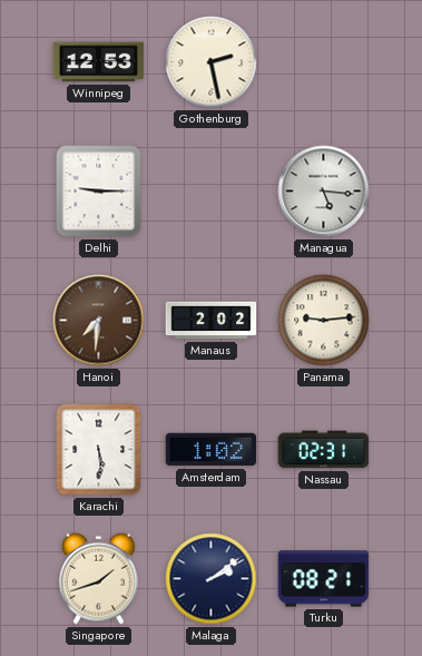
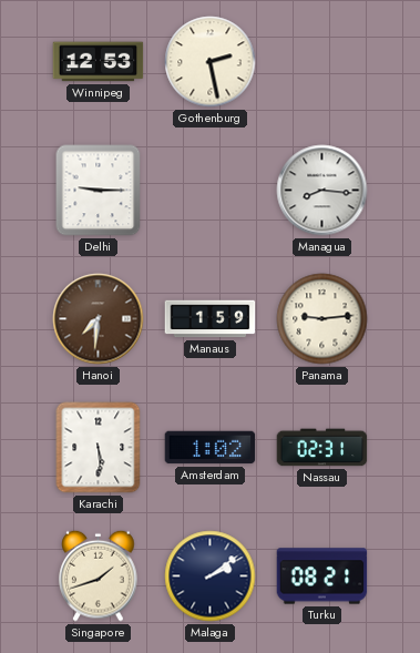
Managua: 5:16 -> 8:16 (322, 191)
Manaus: 2:02 -> 1:59 (211, 319)
